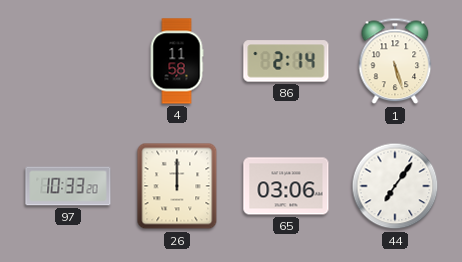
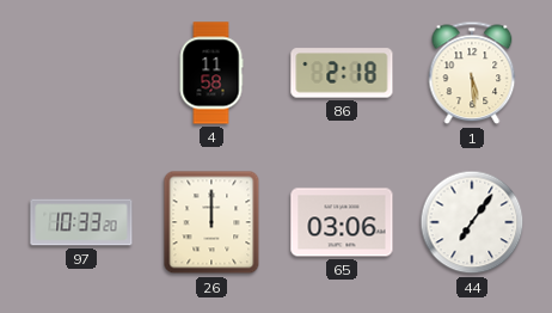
86: 2:14 -> 2:18 (342, 73)
1: 5:27 -> 5:29 (472, 73)
